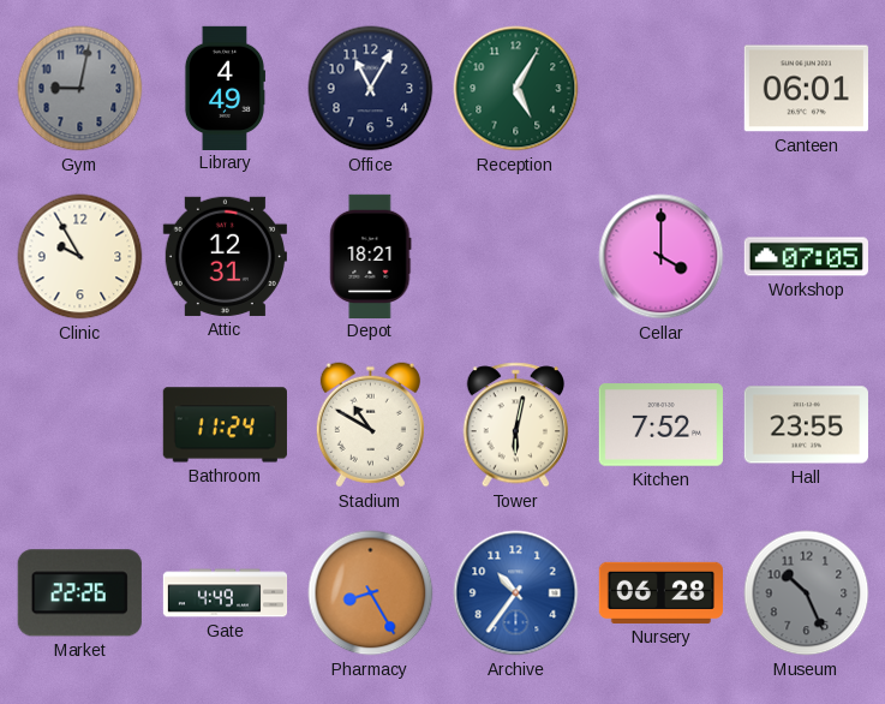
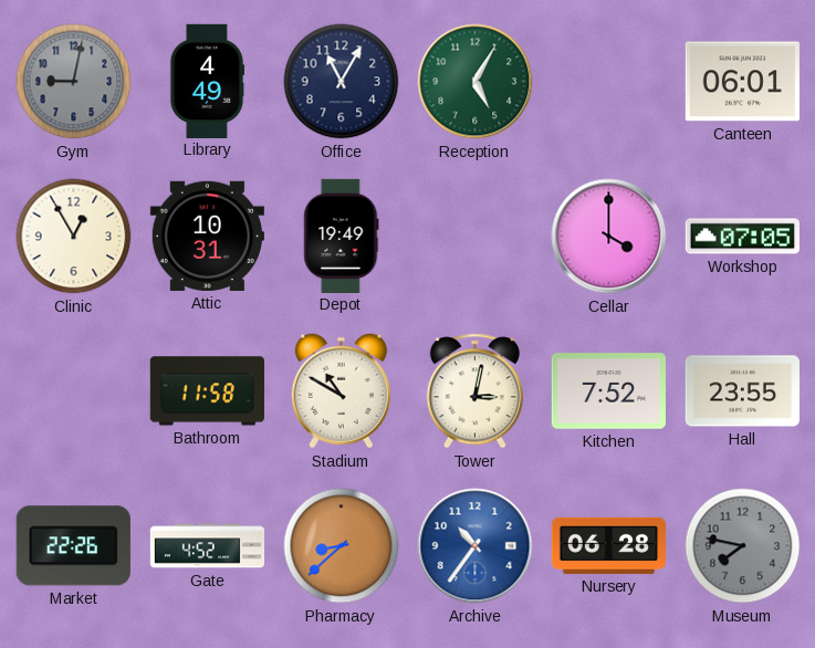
Clinic: 9:55 -> 12:55 (74, 237)
Attic: 12:31 -> 10:31 (207, 236)
Depot: 18:21 -> 19:49 (342, 236)
Bathroom: 11:24 -> 11:58 (207, 391)
Tower: 6:02 -> 3:02 (476, 391)
Gate: 4:49 -> 4:52 (208, 546)
Pharmacy: 8:25 -> 8:38 (342, 546)
Museum: 10:26 -> 7:47 (743, 546)
